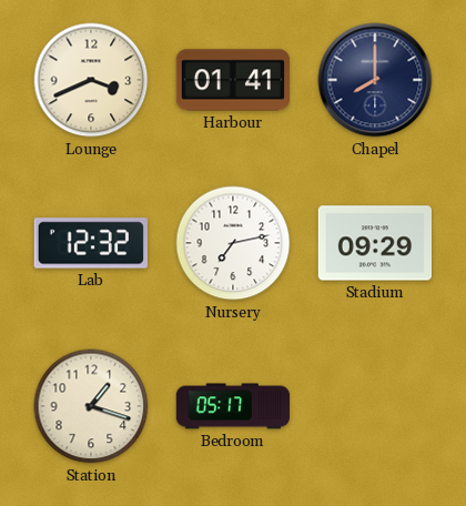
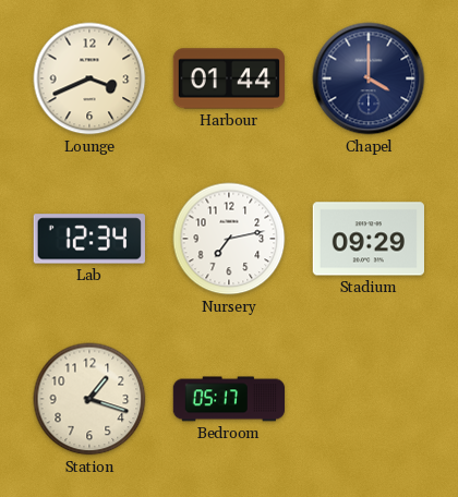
Harbour: 01:41 -> 01:44 (228, 78)
Chapel: 8:00 -> 4:00 (369, 78)
Lab: 12:32 -> 12:34 (89, 239)
